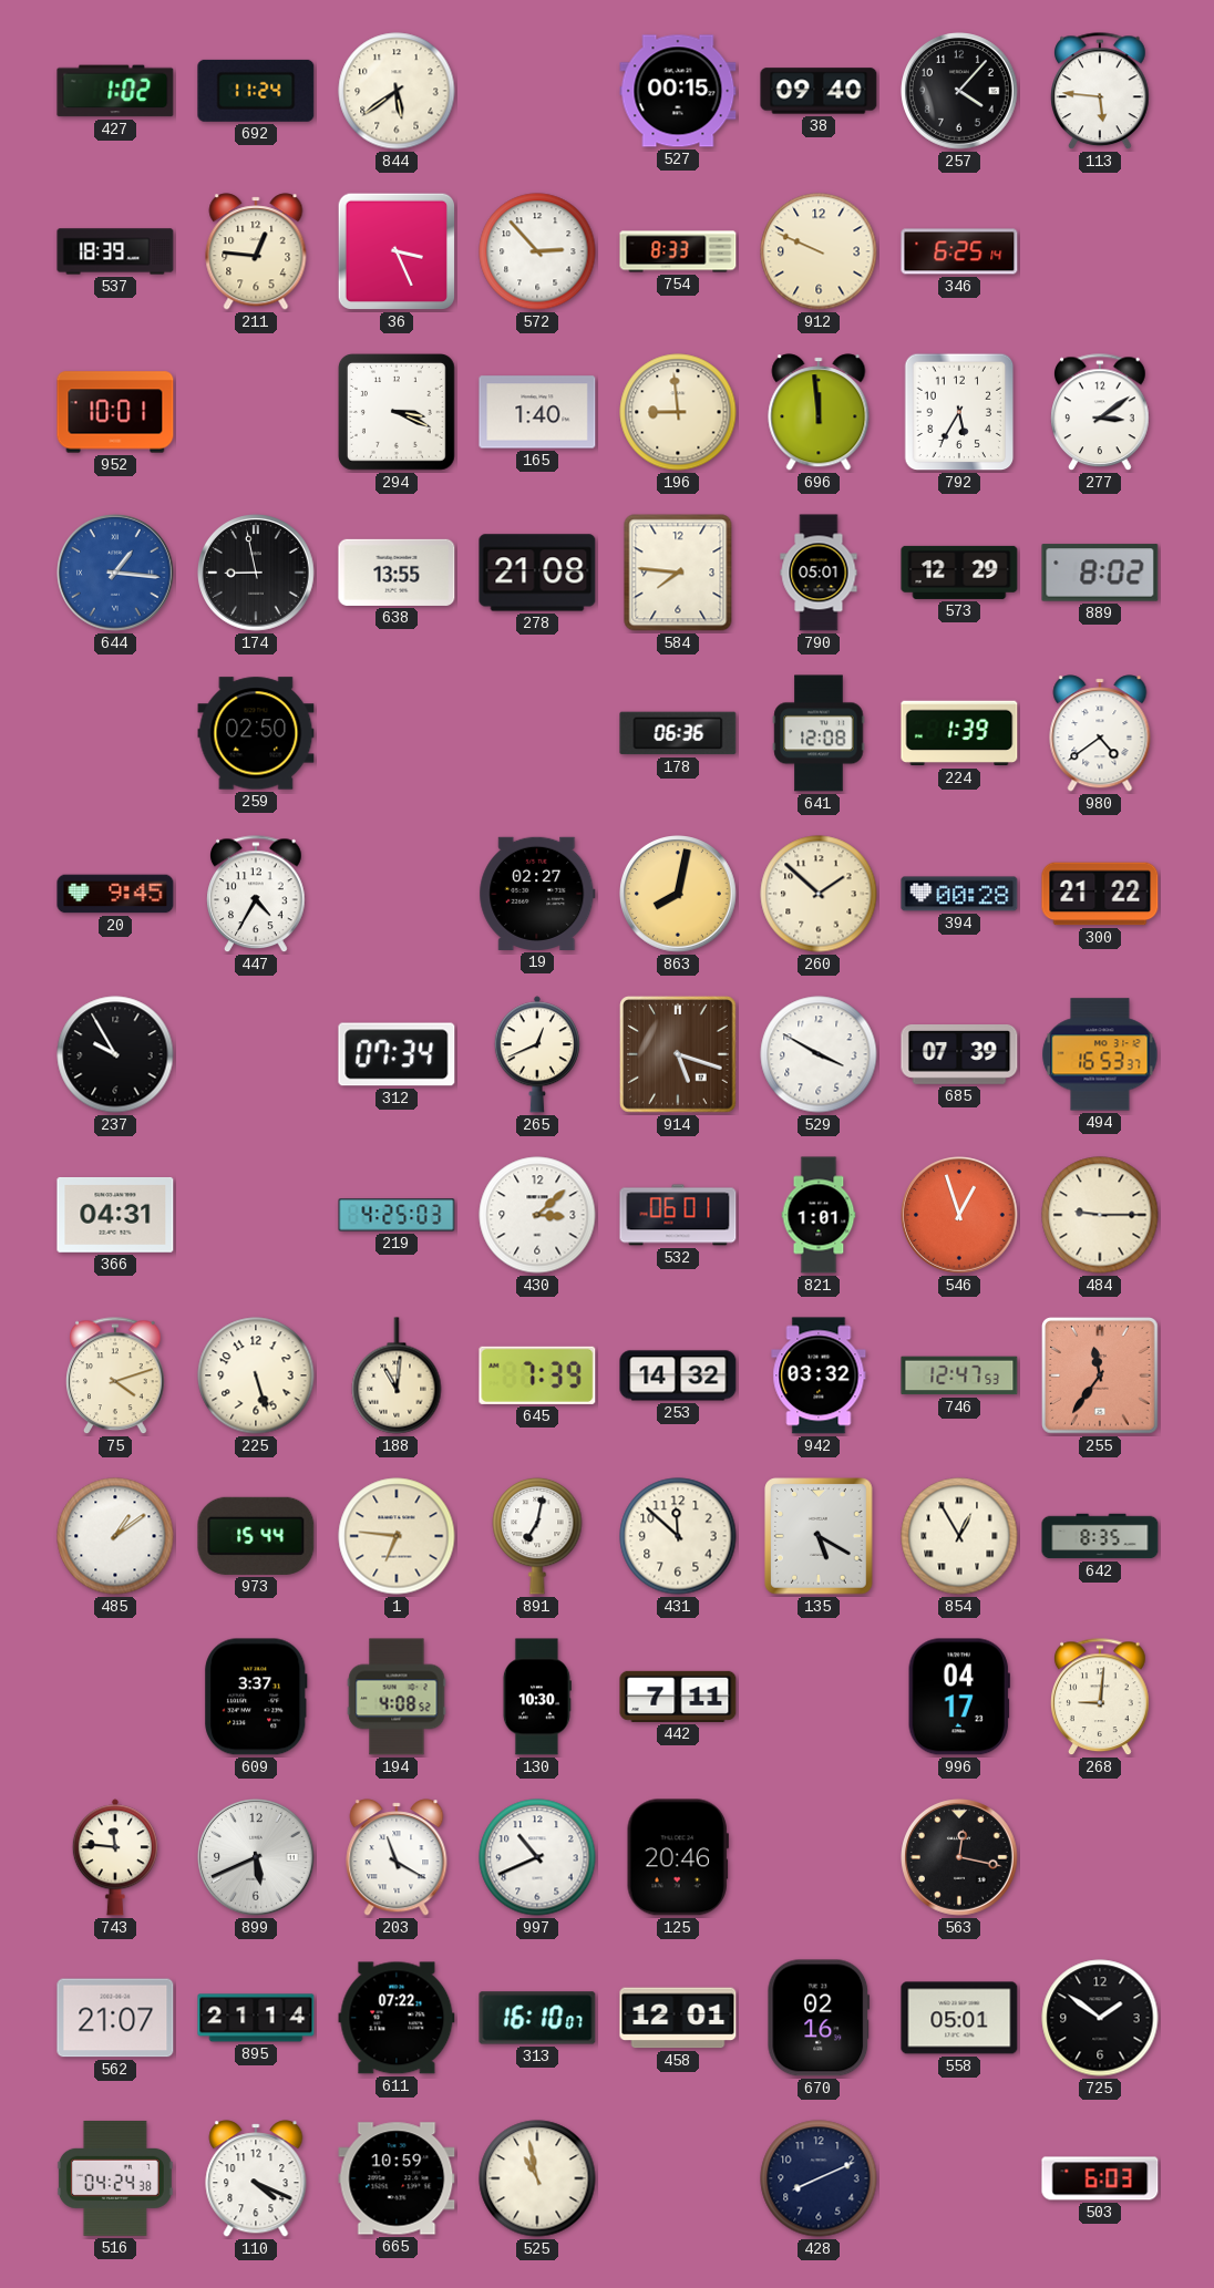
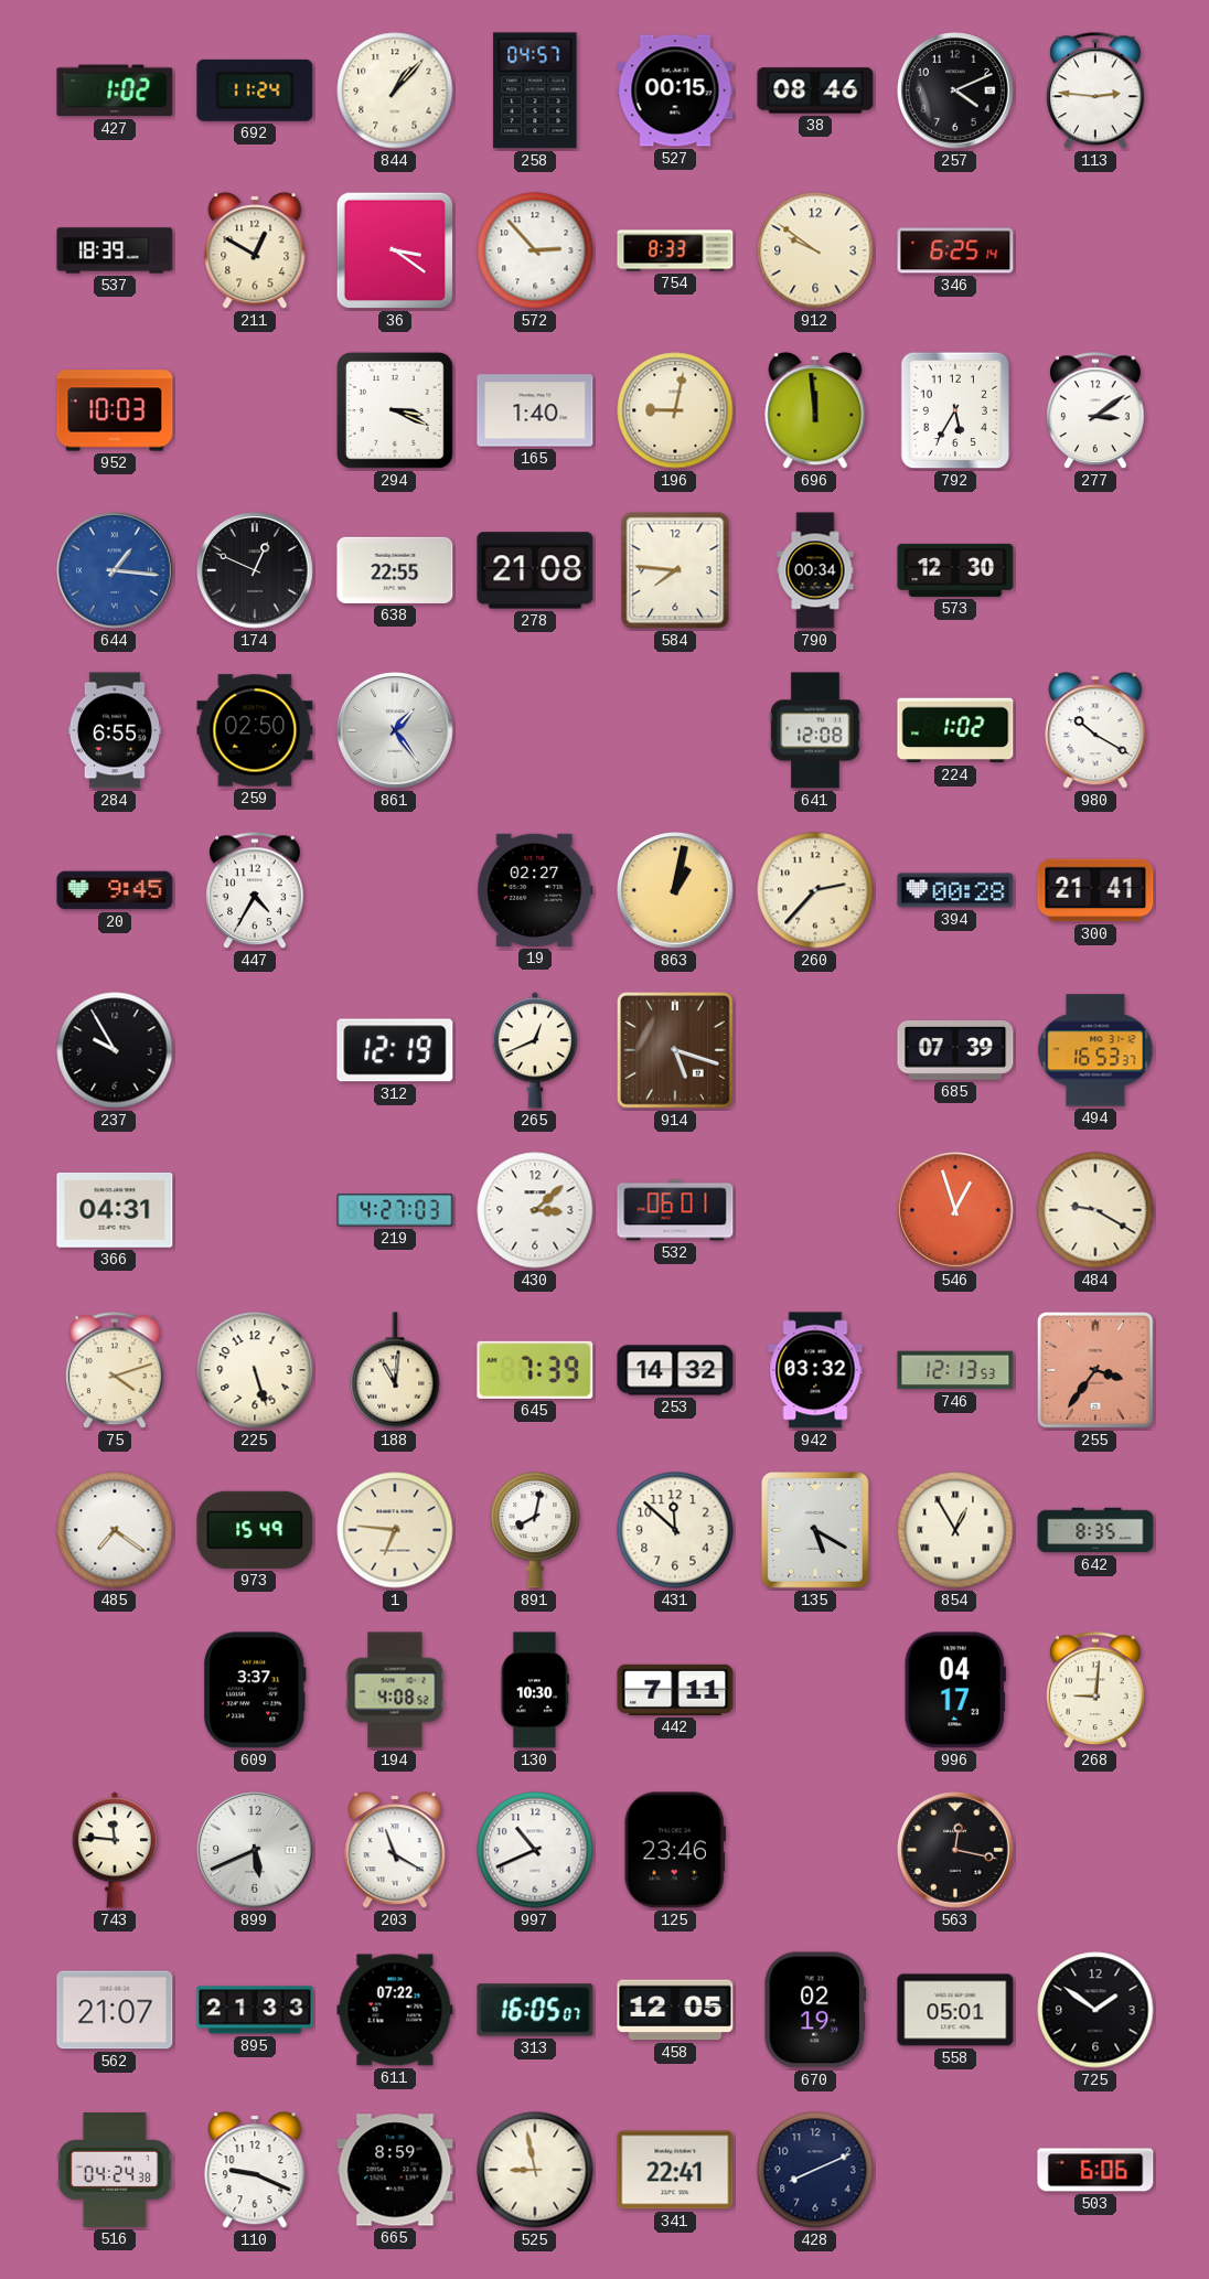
844: 5:39 -> 1:07 (395, 90)
258: none -> 04:57 (535, 90)
38: 09:40 -> 08:46 (815, 90)
257: 4:07 -> 4:11 (956, 92)
113: 5:46 -> 2:46 (1096, 92)
211: 12:46 -> 12:50 (255, 250)
36: 3:26 -> 3:21 (395, 250)
912: 9:49 -> 9:51 (815, 250)
952: 10:01 -> 10:03 (115, 410)
196: 8:59 -> 9:02 (675, 410)
174: 8:58 -> 12:49 (256, 571)
638: 13:55 -> 22:55 (395, 570)
790: 05:01 -> 00:34 (815, 570)
573: 12:29 -> 12:30 (955, 570)
889: 8:02 -> none (1100, 573)
284: none -> 6:55 (115, 730)
861: none -> 1:24 (396, 731)
178: 06:36 -> none (678, 733)
224: 1:39 -> 1:02 (955, 730)
980: 4:39 -> 10:20 (1095, 730)
863: 8:02 -> 1:02 (676, 891)
260: 1:52 -> 2:37 (815, 890)
300: 21:22 -> 21:41 (1095, 890)
312: 07:34 -> 12:19 (395, 1050)
529: 3:50 -> none (819, 1054)
219: 4:25 -> 4:27 (395, 1210)
821: 1:01 -> none (819, 1215)
484: 9:15 -> 9:20 (1095, 1210)
746: 12:47 -> 12:13 (955, 1370)
255: 11:36 -> 3:36 (1095, 1370)
485: 1:09 -> 7:21 (115, 1530)
973: 15:44 -> 15:49 (255, 1530)
891: 7:02 -> 8:02 (535, 1530)
125: 20:46 -> 23:46 (675, 1850)
895: 21:14 -> 21:33 (255, 2010)
313: 16:10 -> 16:05 (535, 2010)
458: 12:01 -> 12:05 (675, 2010)
670: 02:16 -> 02:19 (815, 2010)
110: 4:19 -> 9:19 (255, 2170)
665: 10:59 -> 8:59 (395, 2170)
525: 10:58 -> 8:58 (535, 2170)
341: none -> 22:41 (675, 2170)
503: 6:03 -> 6:06 (1095, 2170)
